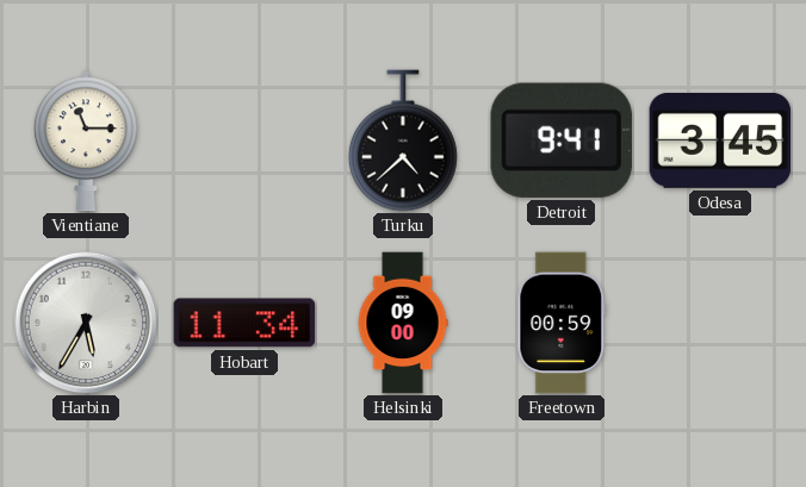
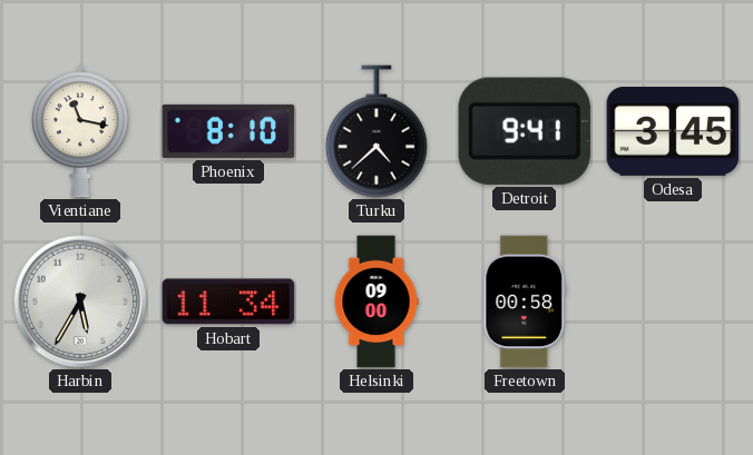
Vientiane: 11:15 -> 11:17 (80, 131)
Phoenix: none -> 8:10 (228, 131)
Freetown: 00:59 -> 00:58 (525, 301)
